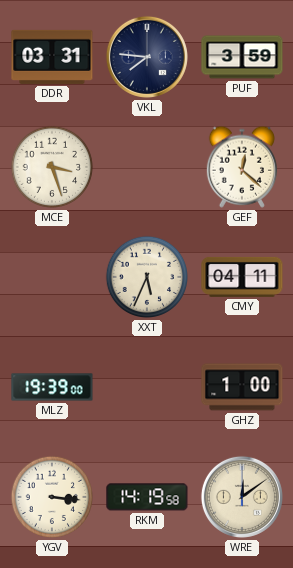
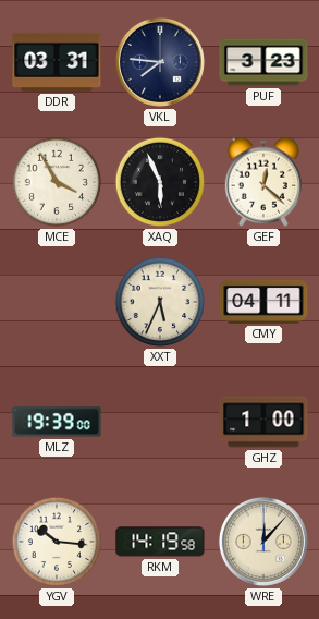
PUF: 3:59 -> 3:23 (263, 62)
MCE: 3:27 -> 3:55 (57, 182)
XAQ: none -> 5:56 (160, 182)
YGV: 3:16 -> 10:16 (57, 542)
WRE: 12:09 -> 12:07 (263, 542)
